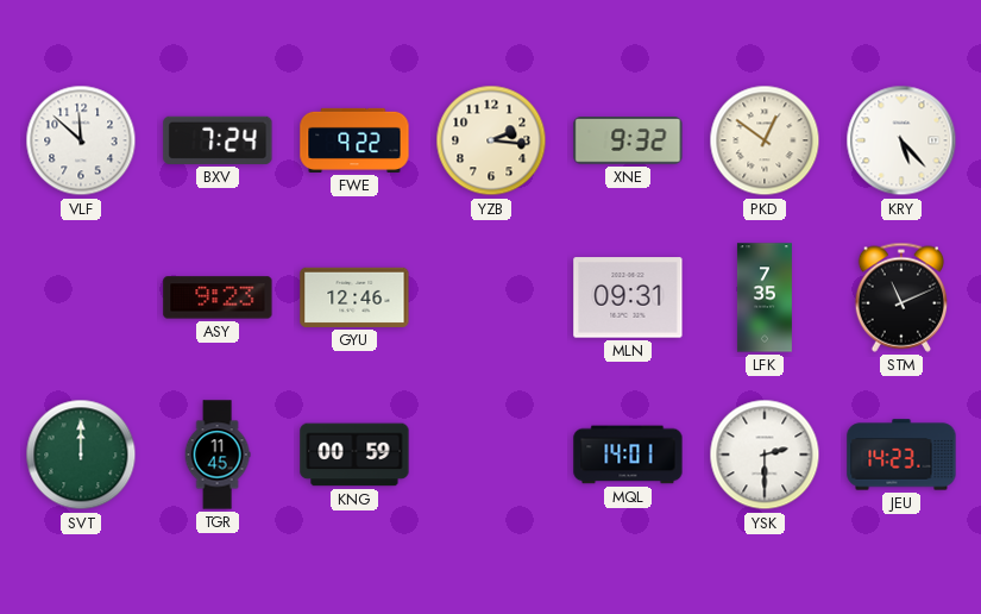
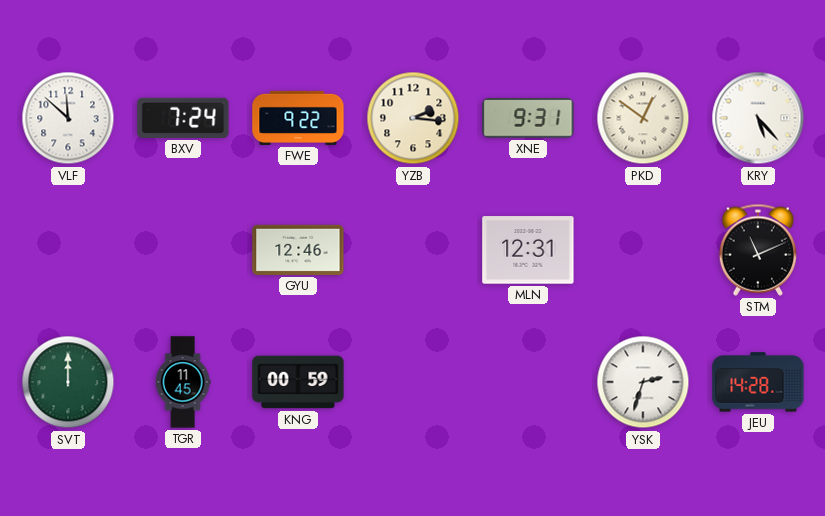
XNE: 9:32 -> 9:31 (528, 118)
ASY: 9:23 -> none (218, 297)
MLN: 09:31 -> 12:31 (528, 250)
LFK: 7:35 -> none (765, 297)
MQL: 14:01 -> none (628, 455)
YSK: 2:30 -> 2:33 (643, 382)
JEU: 14:23 -> 14:28 (758, 382)
